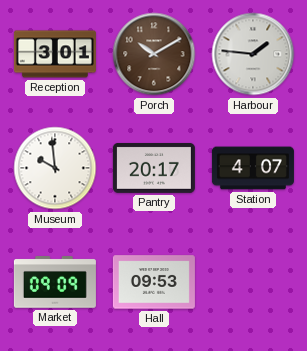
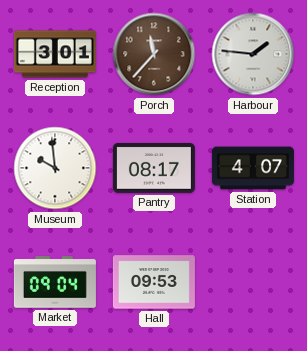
Porch: 10:10 -> 11:37 (154, 54)
Pantry: 20:17 -> 08:17 (154, 168)
Market: 09:09 -> 09:04 (55, 282)
